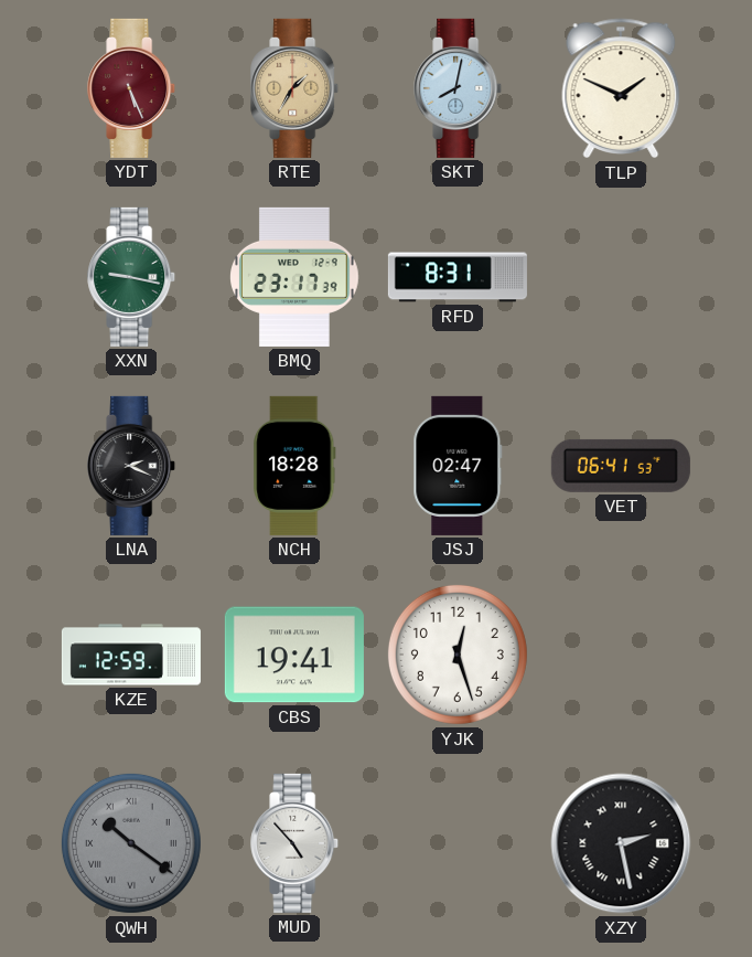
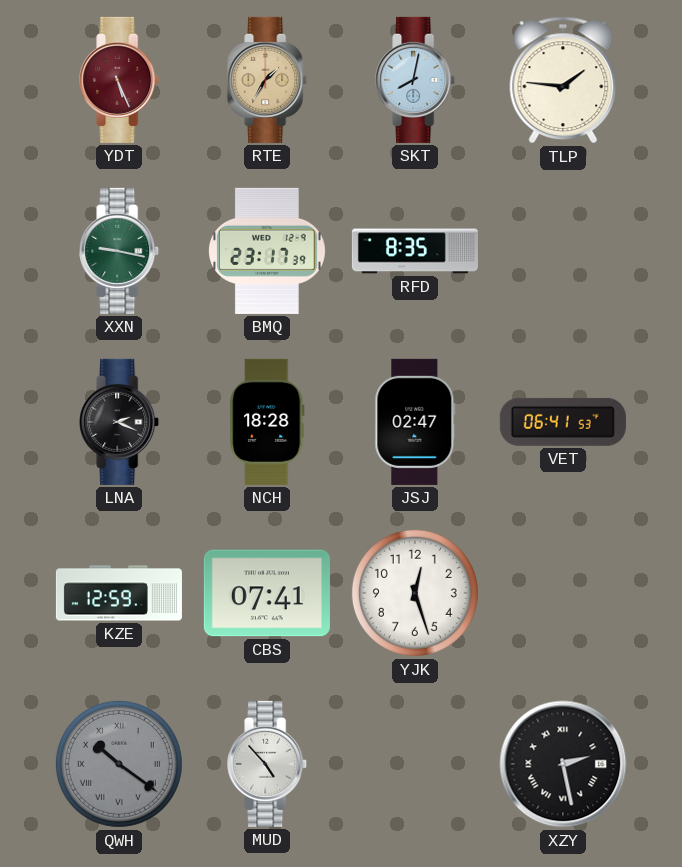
TLP: 1:49 -> 1:46 (563, 80)
RFD: 8:31 -> 8:35 (415, 251)
CBS: 19:41 -> 07:41 (267, 593)
